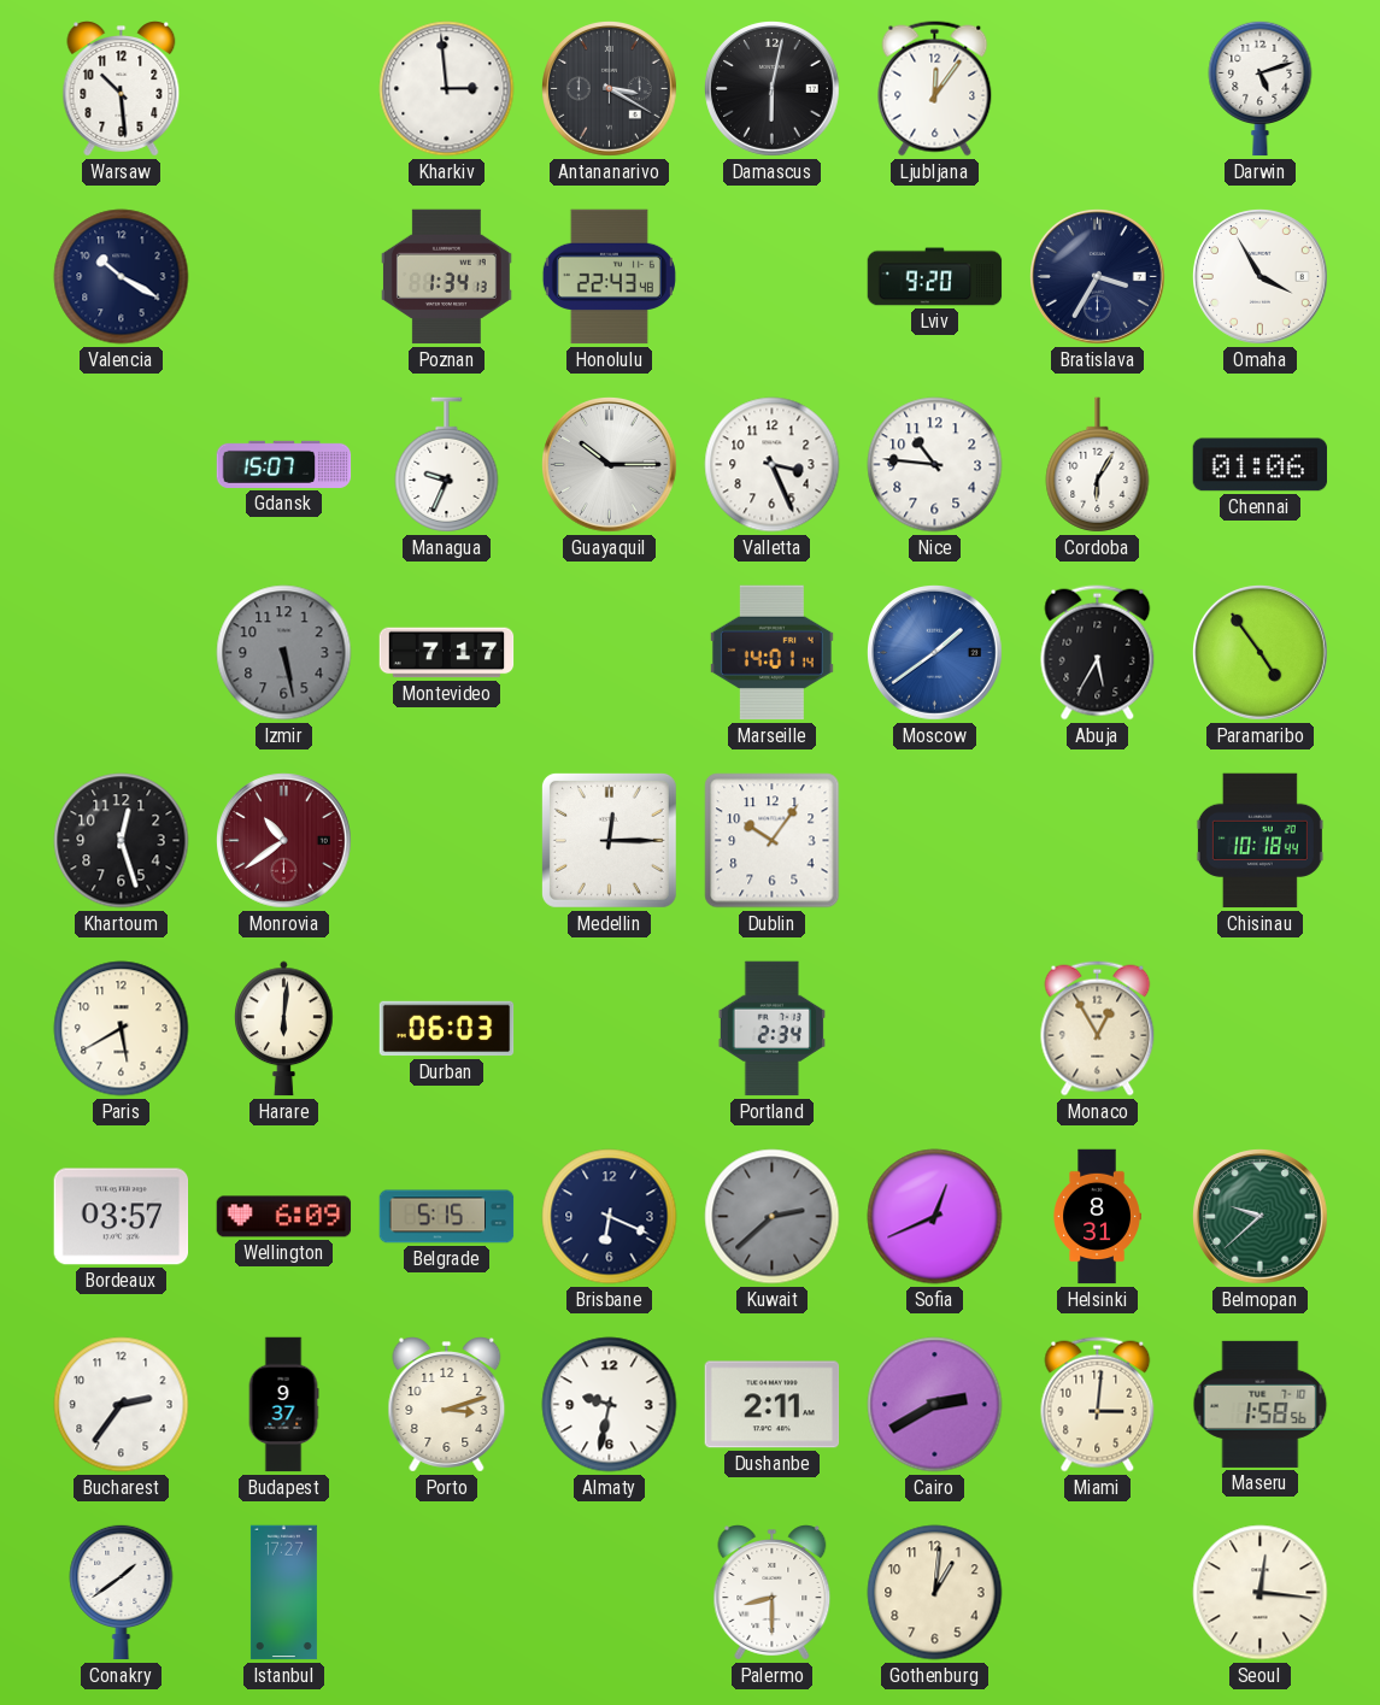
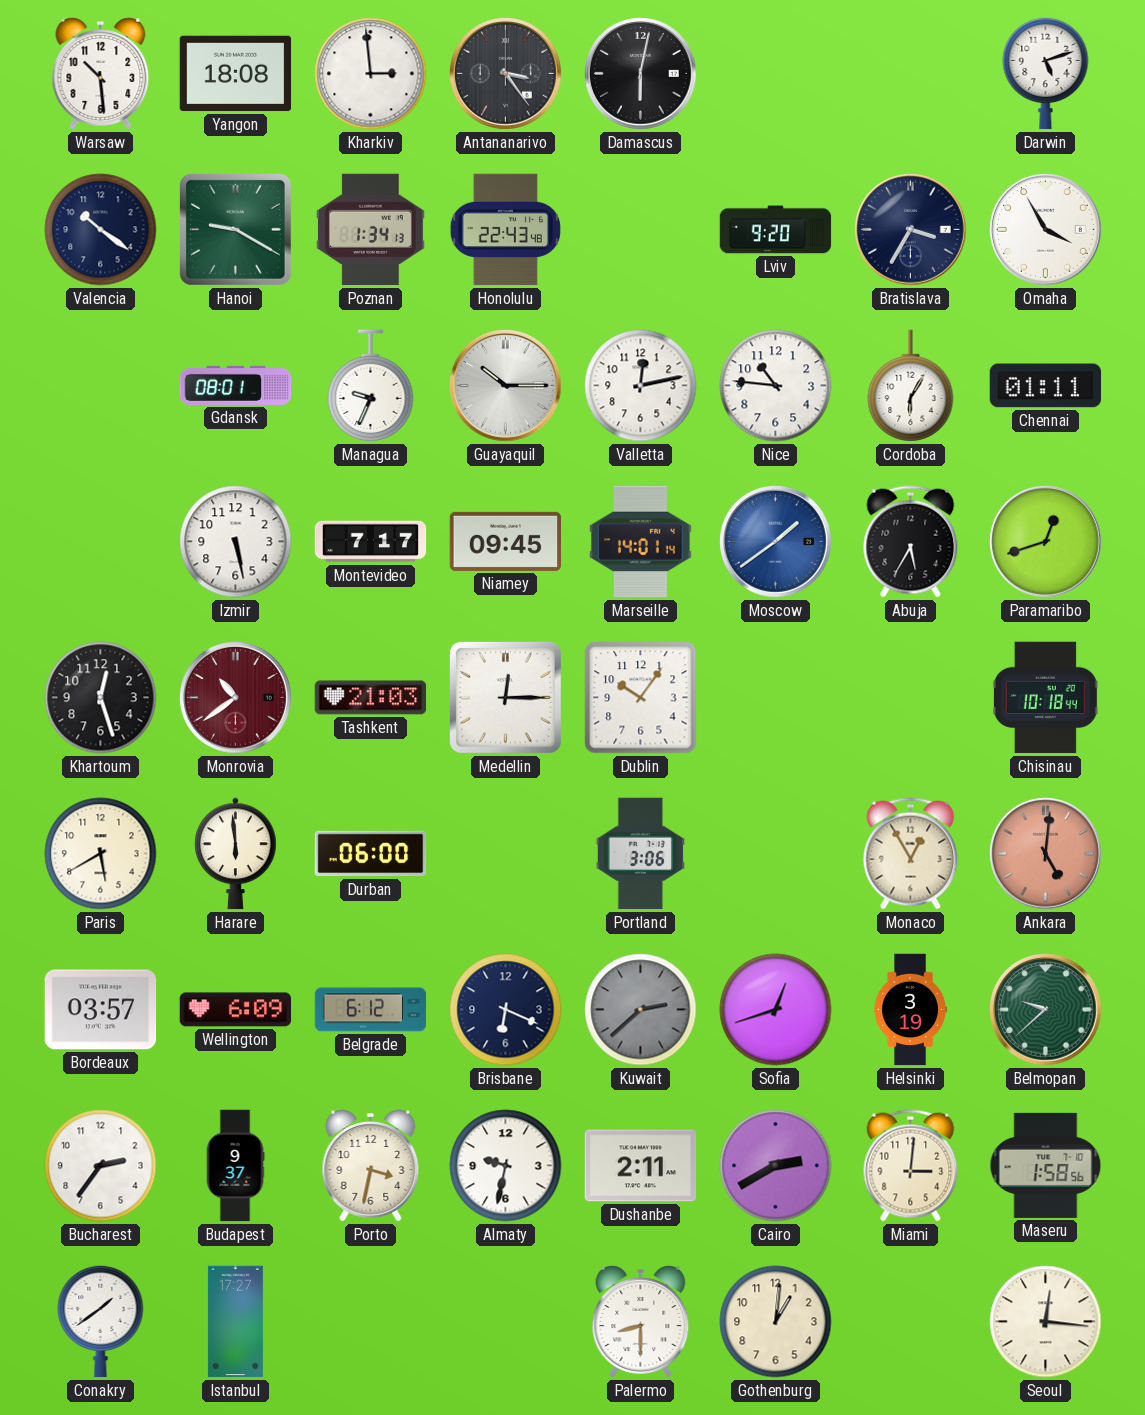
Yangon: none -> 18:08 (236, 74)
Antananarivo: 3:20 -> 3:24 (506, 74)
Ljubljana: 12:06 -> none (935, 89)
Valencia: 10:20 -> 10:21 (101, 230)
Hanoi: none -> 9:20 (235, 229)
Gdansk: 15:07 -> 08:01 (236, 385)
Valletta: 3:26 -> 12:13 (641, 386)
Chennai: 01:06 -> 01:11 (1046, 386)
Izmir dial: grey -> white (236, 542)
Niamey: none -> 09:45 (506, 541)
Paramaribo: 4:54 -> 12:42 (1046, 542)
Tashkent: none -> 21:03 (371, 698)
Harare: 6:01 -> 5:59 (236, 854)
Durban: 06:03 -> 06:00 (371, 854)
Portland: 2:34 -> 3:06 (640, 854)
Ankara: none -> 5:01 (1046, 854)
Belgrade: 5:15 -> 6:12 (371, 1010)
Sofia: 12:41 -> 12:42 (776, 1010)
Helsinki: 8:31 -> 3:19 (910, 1010)
Porto: 3:12 -> 3:32 (371, 1166)
